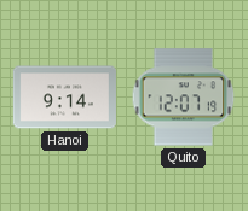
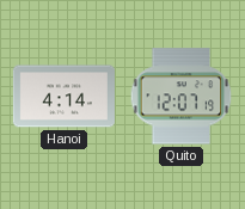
Hanoi: 9:14 -> 4:14 (63, 97)
